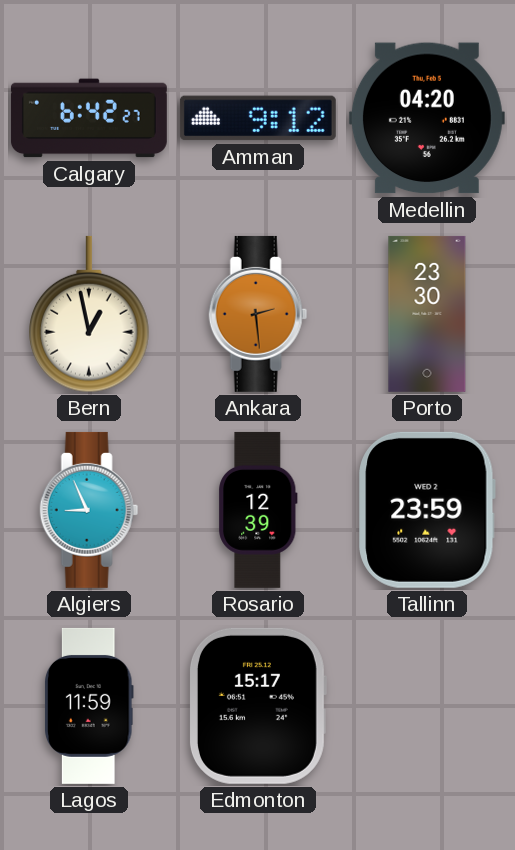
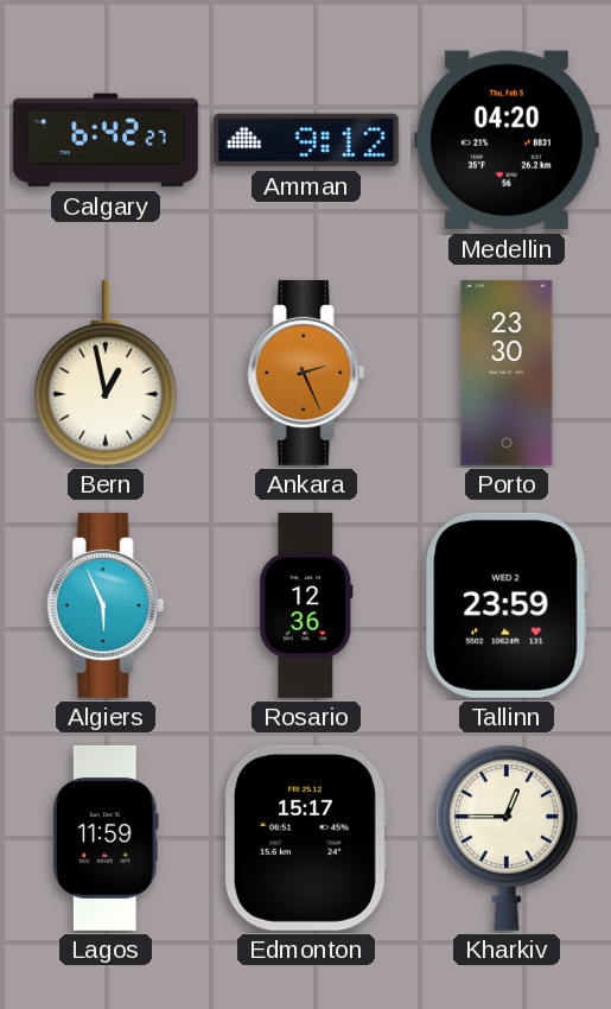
Ankara: 2:29 -> 2:26 (306, 373)
Algiers: 8:56 -> 5:56 (106, 605)
Rosario: 12:39 -> 12:36 (307, 605)
Kharkiv: none -> 12:45 (508, 838)
